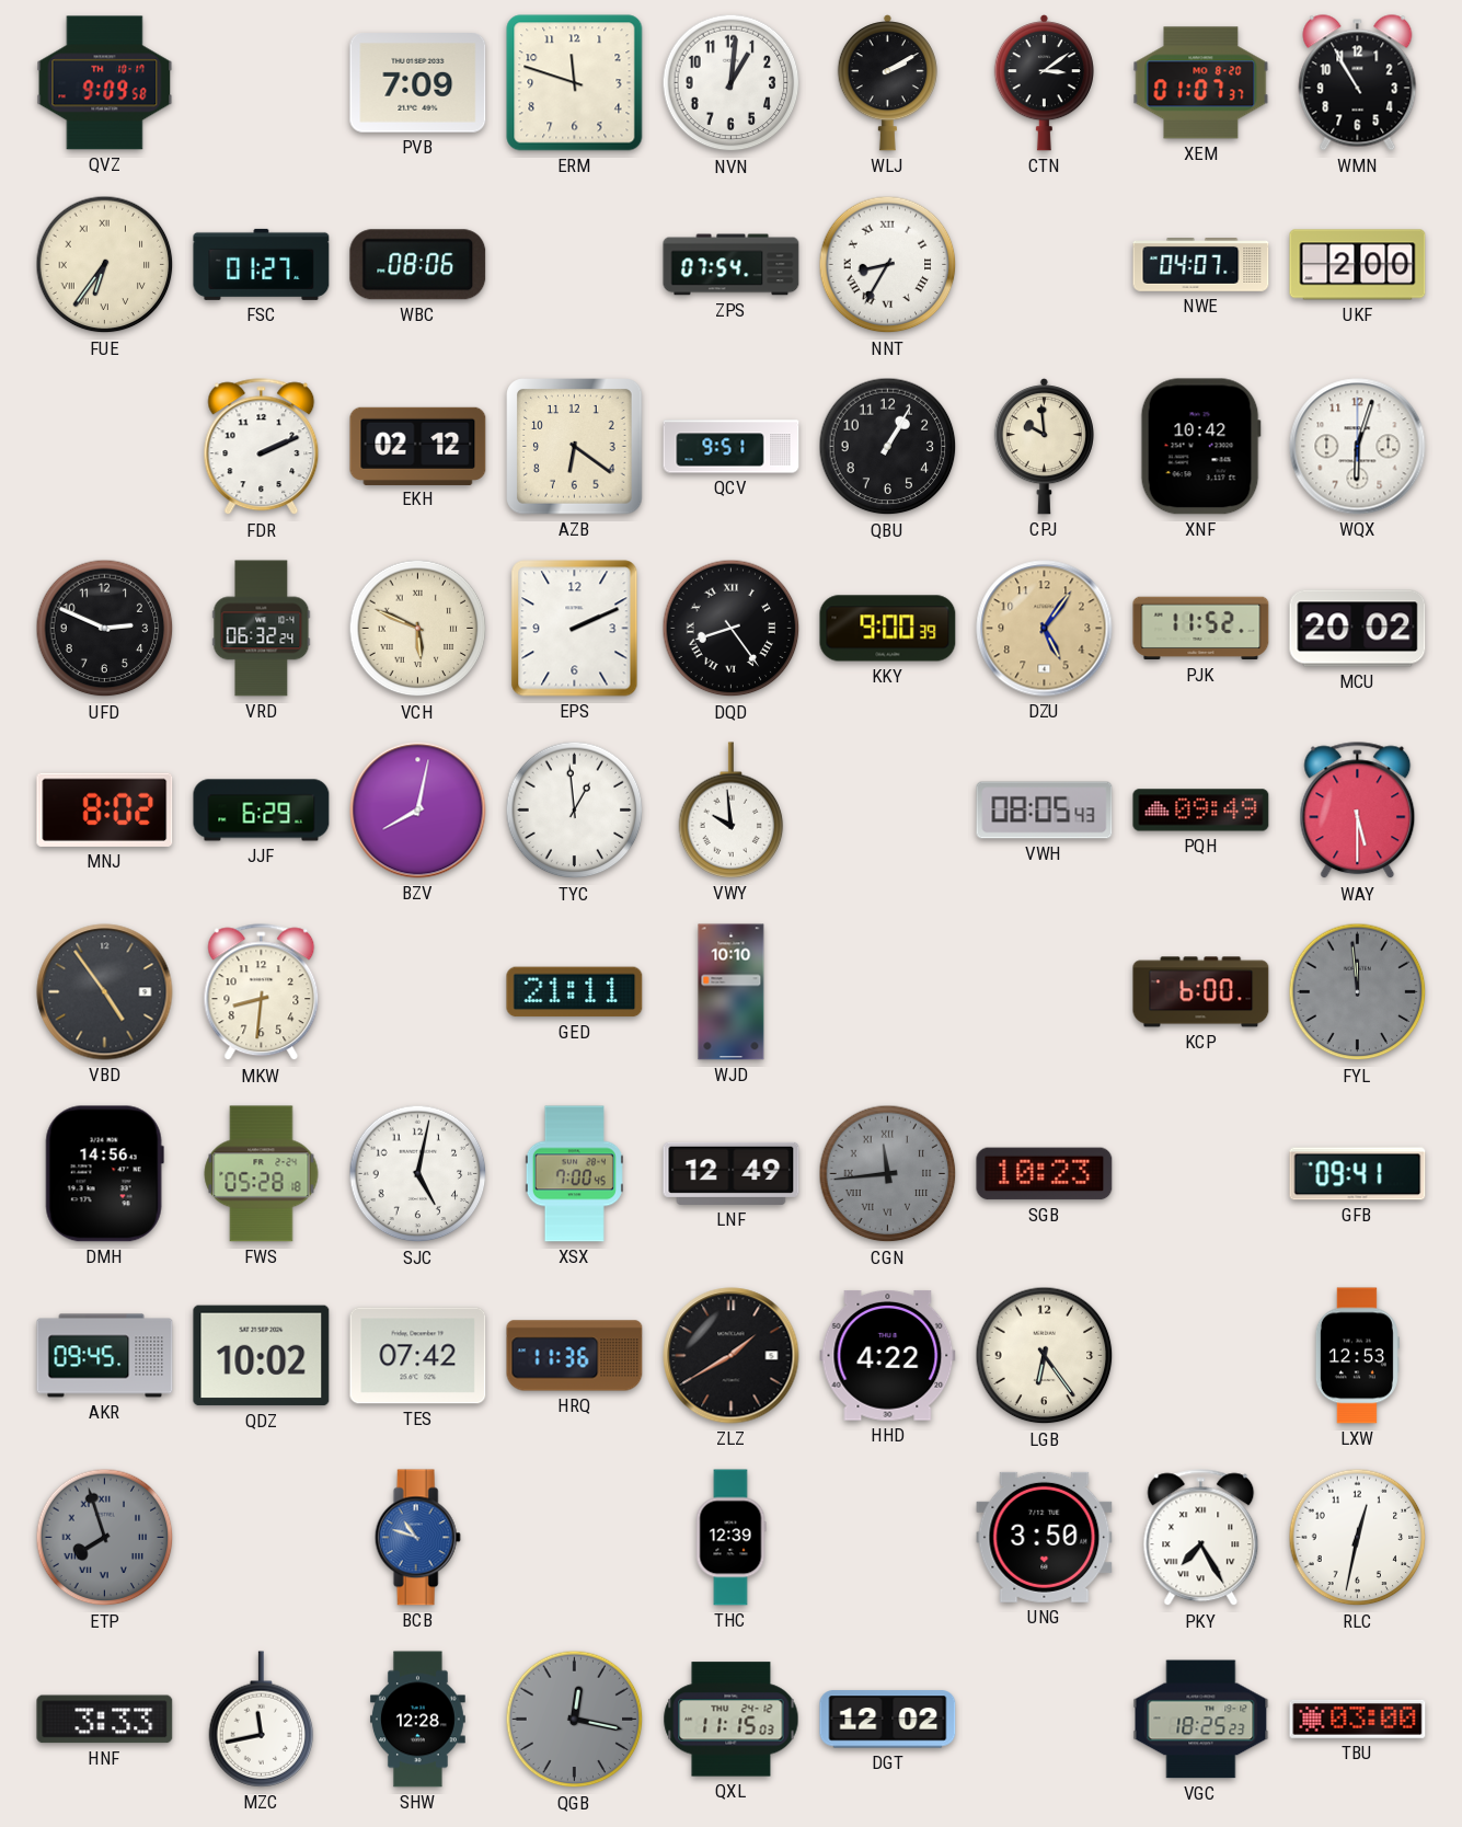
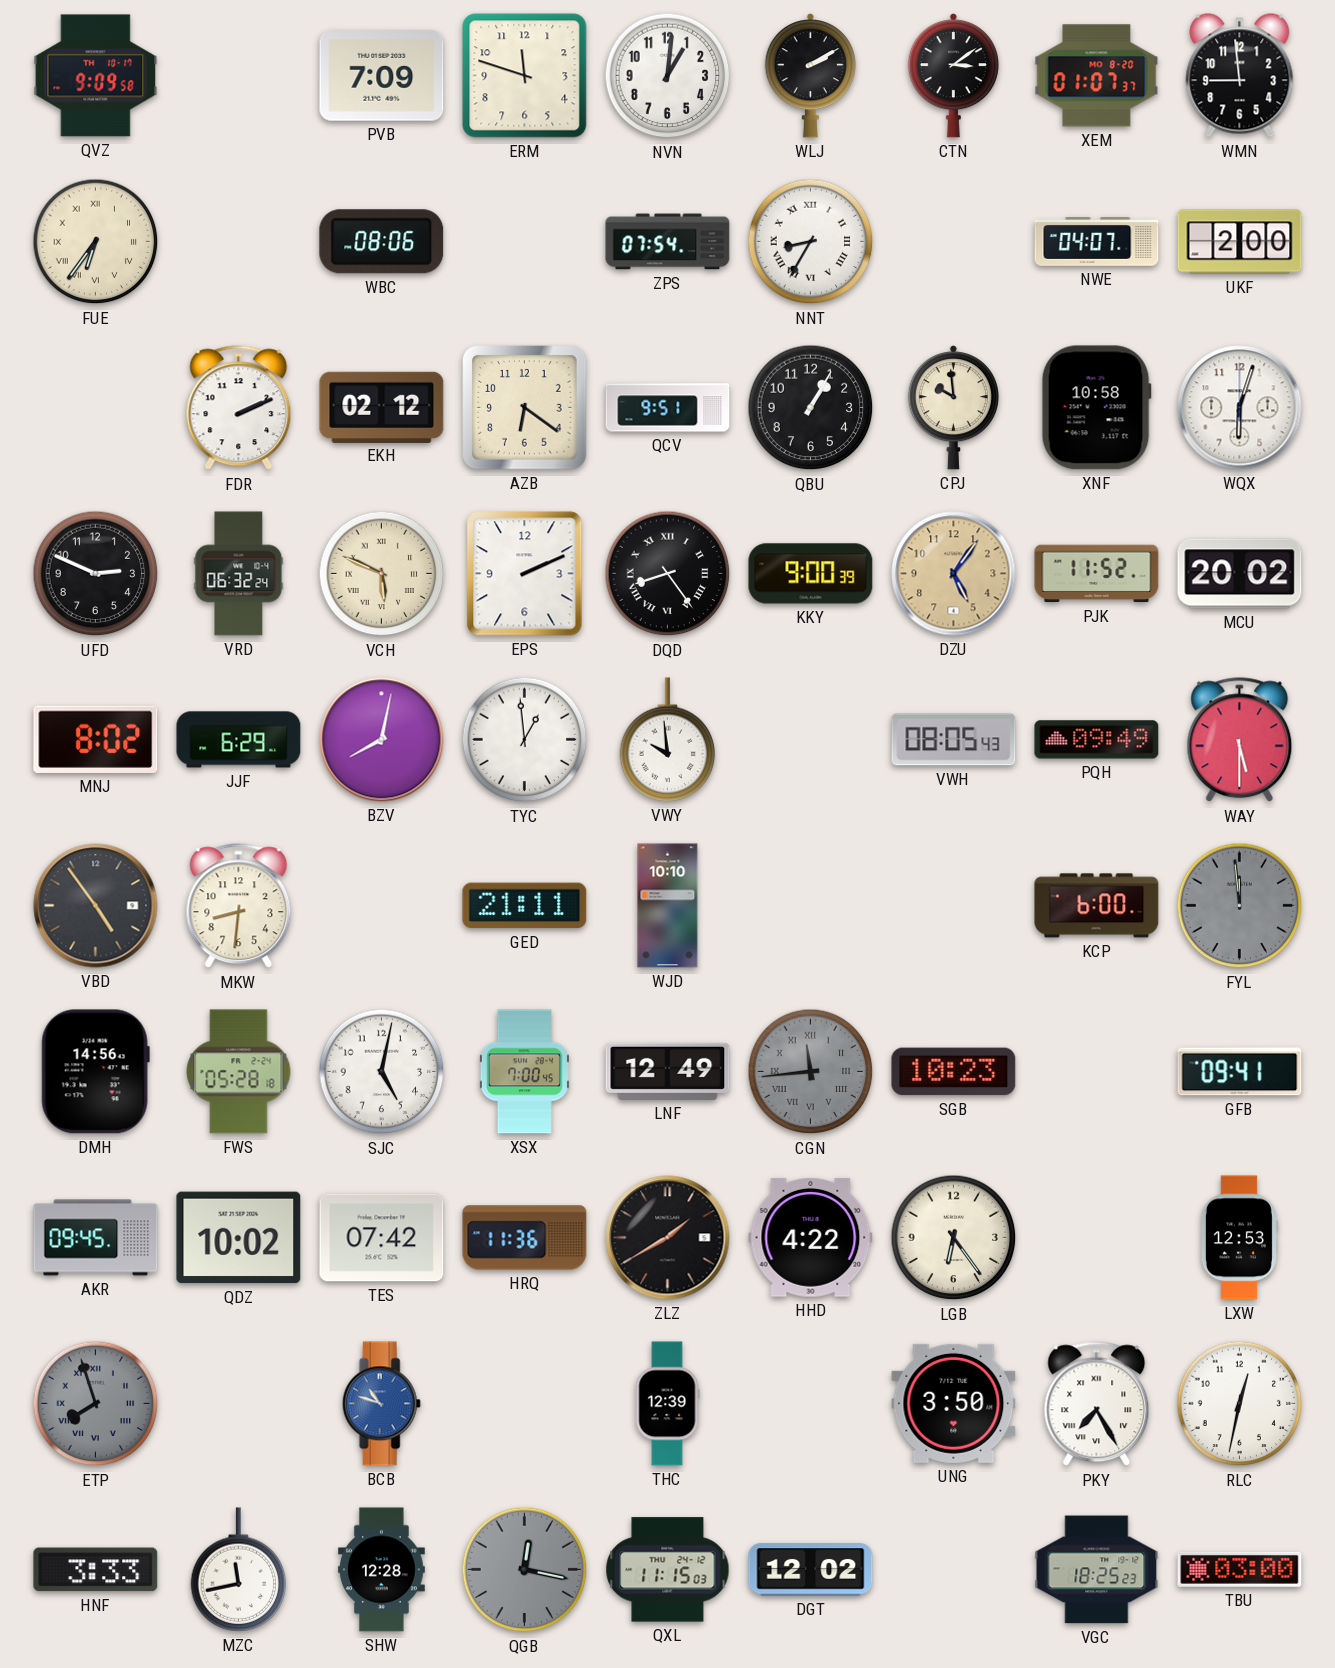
WMN: 10:55 -> 8:59 (1240, 76)
FSC: 01:27 -> none (262, 264)
XNF: 10:42 -> 10:58 (1096, 408)
